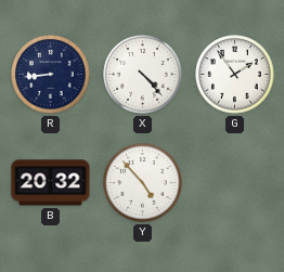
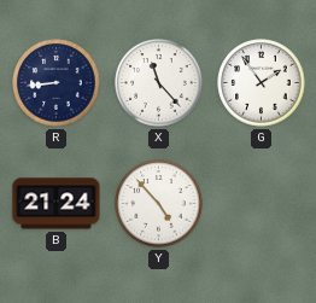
X: 4:23 -> 11:23 (159, 83)
B: 20:32 -> 21:24 (57, 204)
